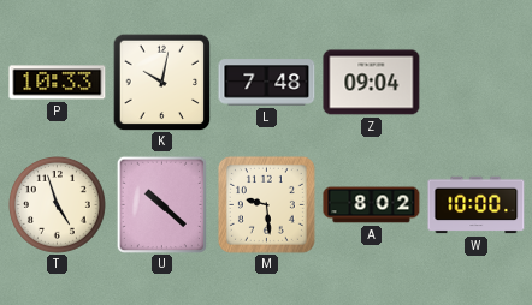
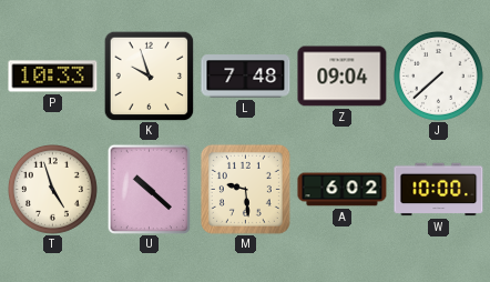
K: 10:02 -> 9:57 (149, 75)
J: none -> 7:38 (439, 77)
A: 8:02 -> 6:02 (343, 190)
